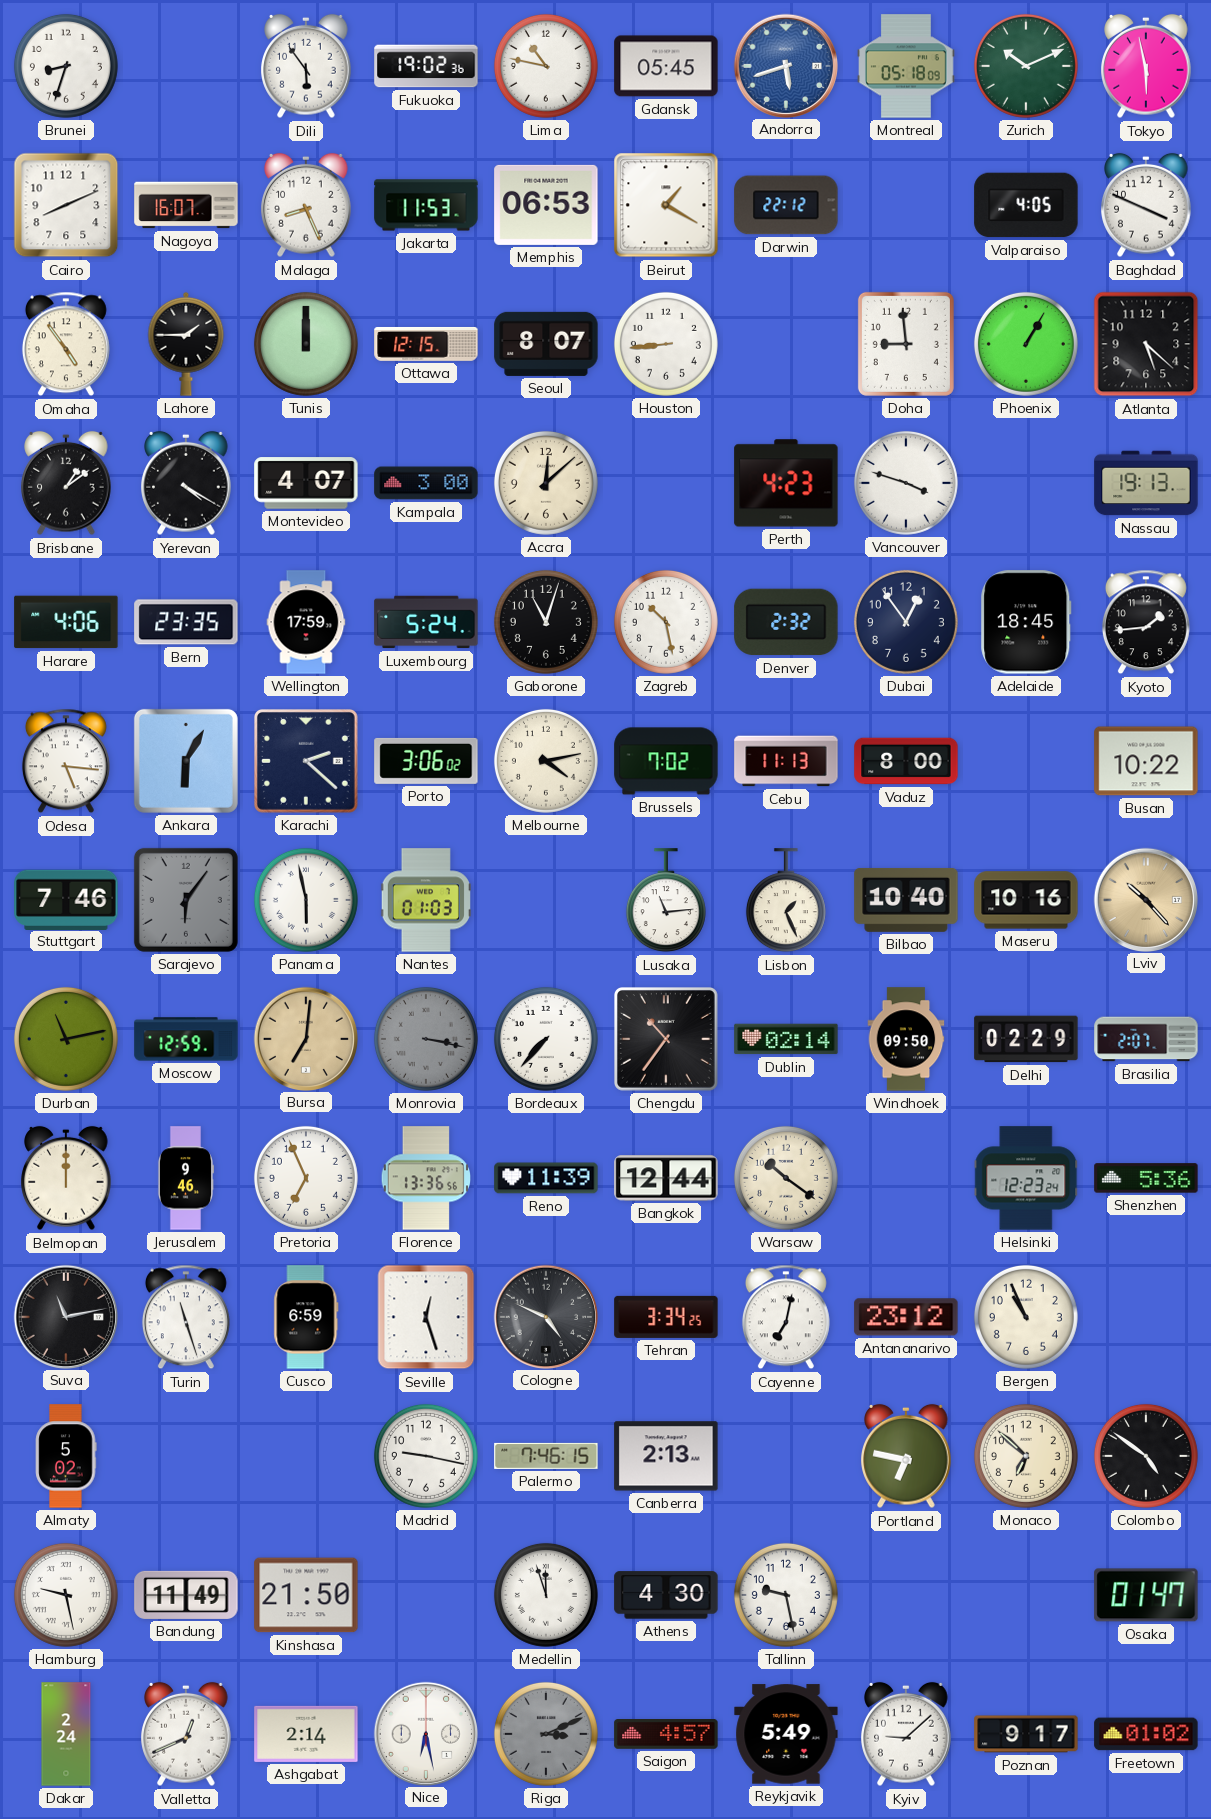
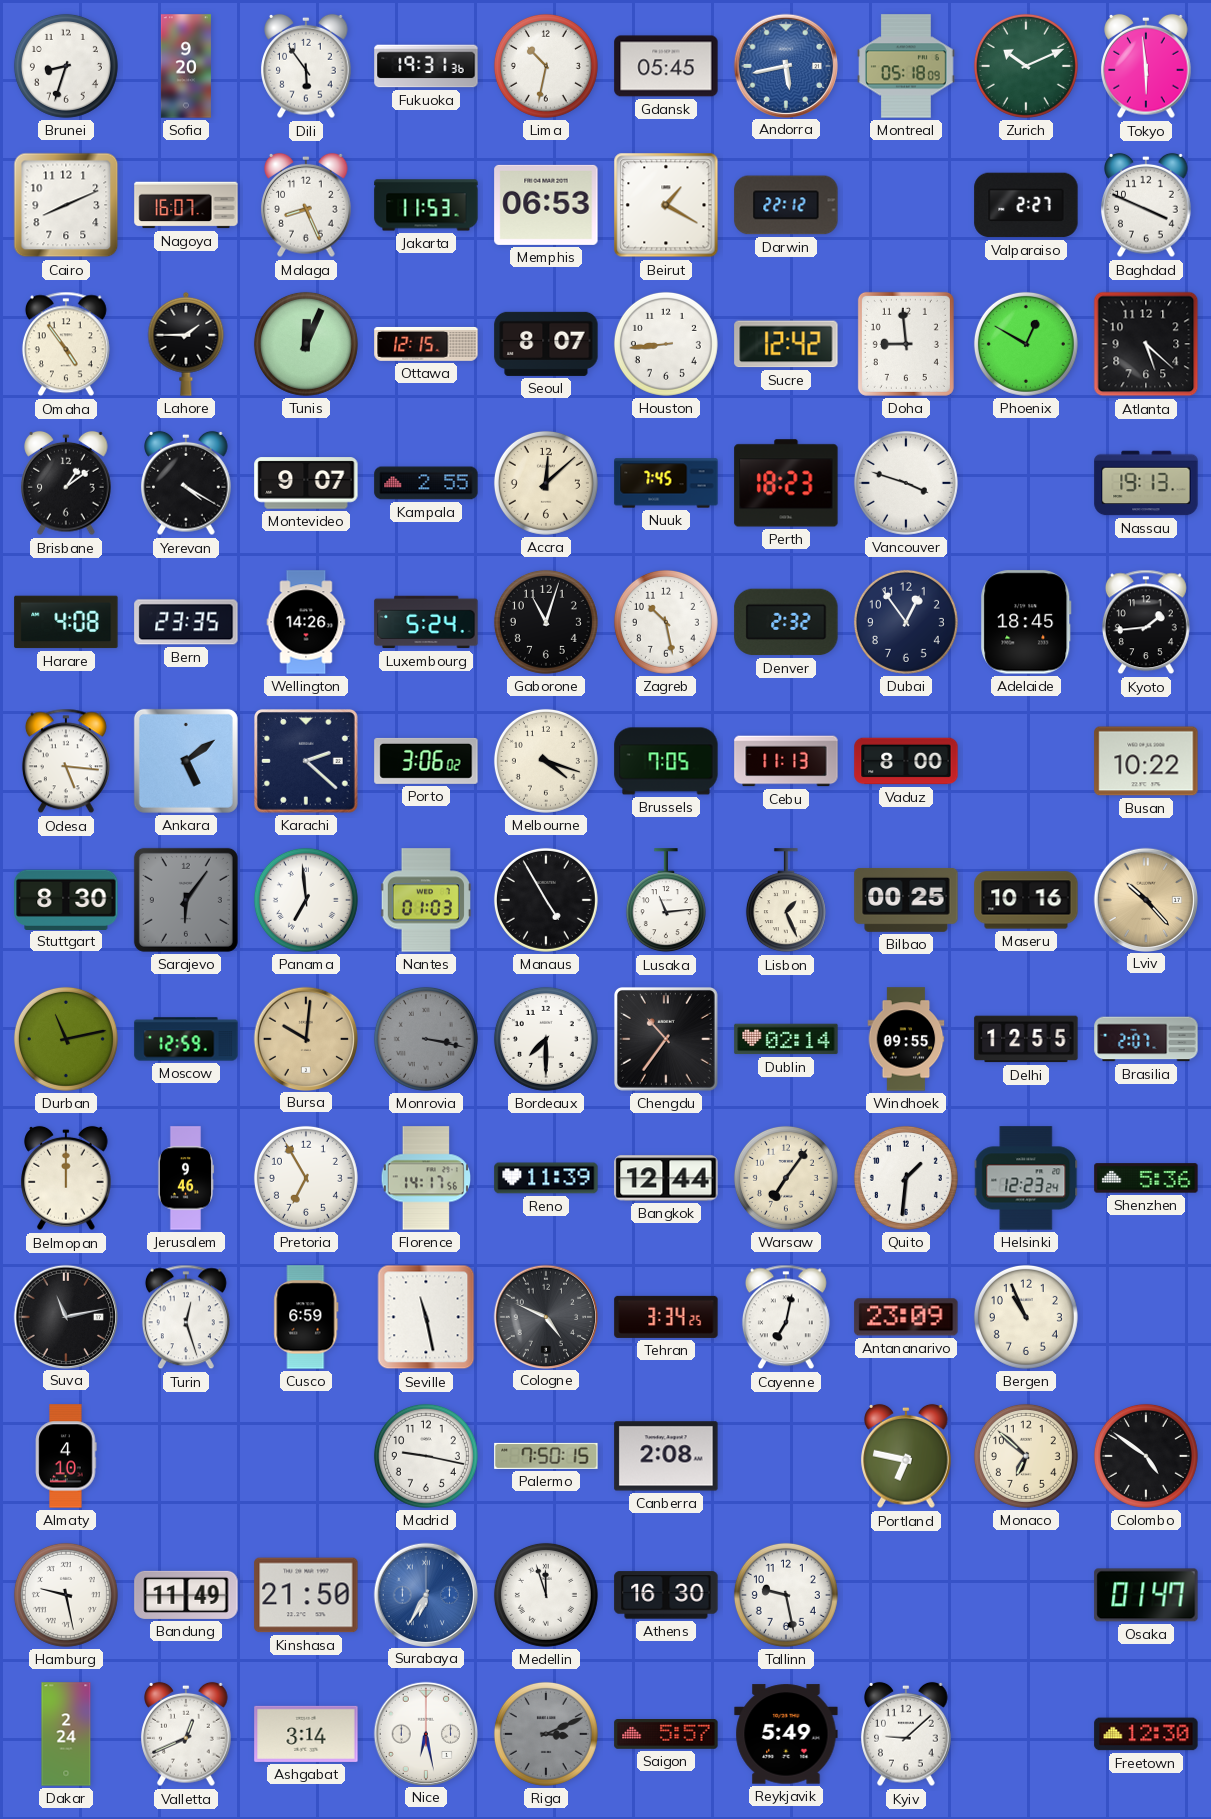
Sofia: none -> 9:20 (186, 66)
Fukuoka: 19:02 -> 19:31 (426, 66)
Lima: 10:47 -> 10:32 (546, 66)
Andorra: 5:42 -> 5:43 (785, 65)
Tokyo: 5:58 -> 5:59 (1146, 66)
Valparaiso: 4:05 -> 2:27 (1026, 205)
Tunis: 12:00 -> 12:04 (306, 344)
Sucre: none -> 12:42 (786, 344)
Phoenix: 1:05 -> 12:50 (1026, 344)
Montevideo: 4:07 -> 9:07 (306, 483)
Kampala: 3:00 -> 2:55 (426, 483)
Nuuk: none -> 7:45 (666, 483)
Perth: 4:23 -> 18:23 (786, 483)
Harare: 4:06 -> 4:08 (66, 622)
Wellington: 17:59 -> 14:26 (306, 622)
Ankara: 6:05 -> 5:09 (186, 761)
Melbourne: 4:13 -> 4:18 (546, 761)
Brussels: 7:02 -> 7:05 (666, 761)
Stuttgart: 7:46 -> 8:30 (66, 899)
Panama: 5:58 -> 6:59 (306, 900)
Manaus: none -> 4:55 (546, 900)
Bilbao: 10:40 -> 00:25 (906, 900)
Bursa: 7:01 -> 10:01 (305, 1038)
Bordeaux: 7:37 -> 7:30 (546, 1039)
Windhoek: 09:50 -> 09:55 (906, 1039)
Delhi: 02:29 -> 12:55 (1026, 1039)
Pretoria: 6:56 -> 6:55 (306, 1178)
Florence: 13:36 -> 14:17 (425, 1178)
Warsaw: 10:21 -> 7:06 (786, 1178)
Quito: none -> 1:31 (906, 1178)
Turin: 11:27 -> 12:27 (186, 1317)
Seville: 12:27 -> 11:28 (426, 1317)
Antananarivo: 23:12 -> 23:09 (906, 1317)
Almaty: 5:02 -> 4:10 (66, 1456)
Palermo: 7:46 -> 7:50 (546, 1456)
Canberra: 2:13 -> 2:08 (666, 1456)
Surabaya: none -> 6:35 (425, 1594)
Athens: 4:30 -> 16:30 (666, 1595)
Ashgabat: 2:14 -> 3:14 (306, 1734)
Saigon: 4:57 -> 5:57 (666, 1735)
Poznan: 9:17 -> none (1026, 1734)
Freetown: 01:02 -> 12:30 (1146, 1734)
